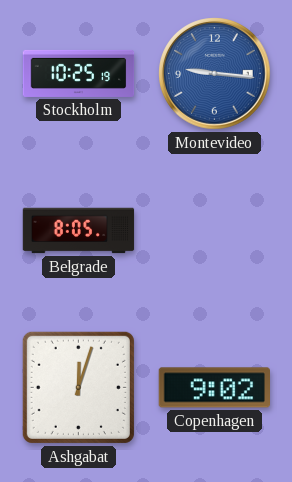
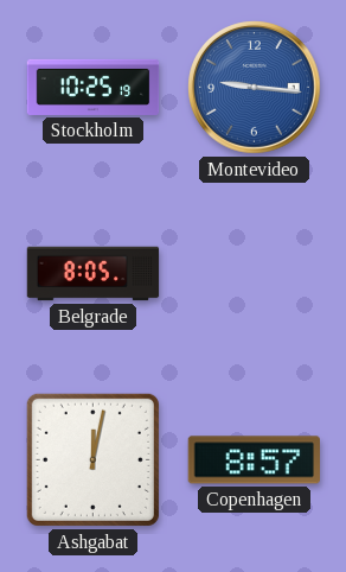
Ashgabat: 12:03 -> 12:02 (92, 459)
Copenhagen: 9:02 -> 8:57 (254, 460)
